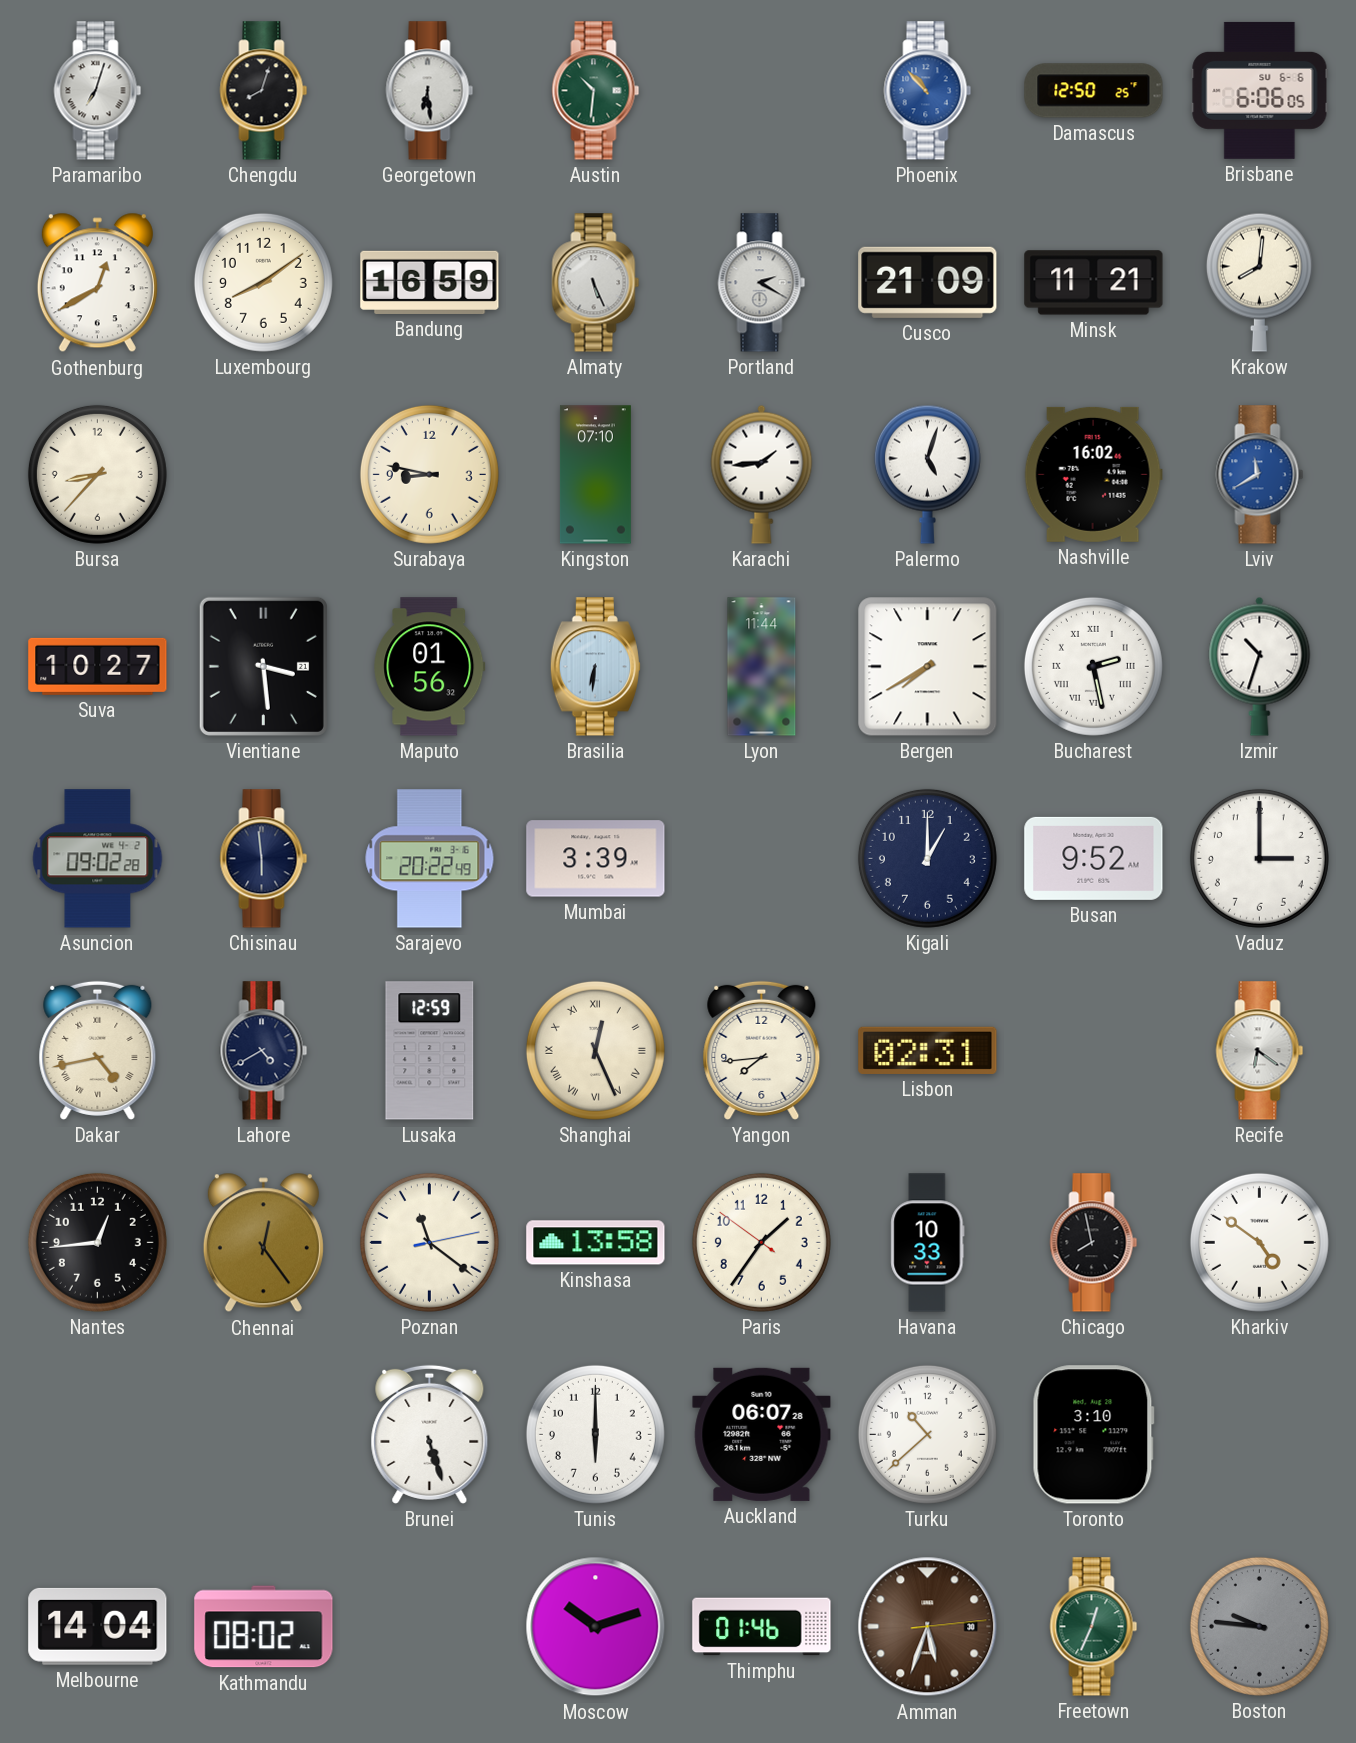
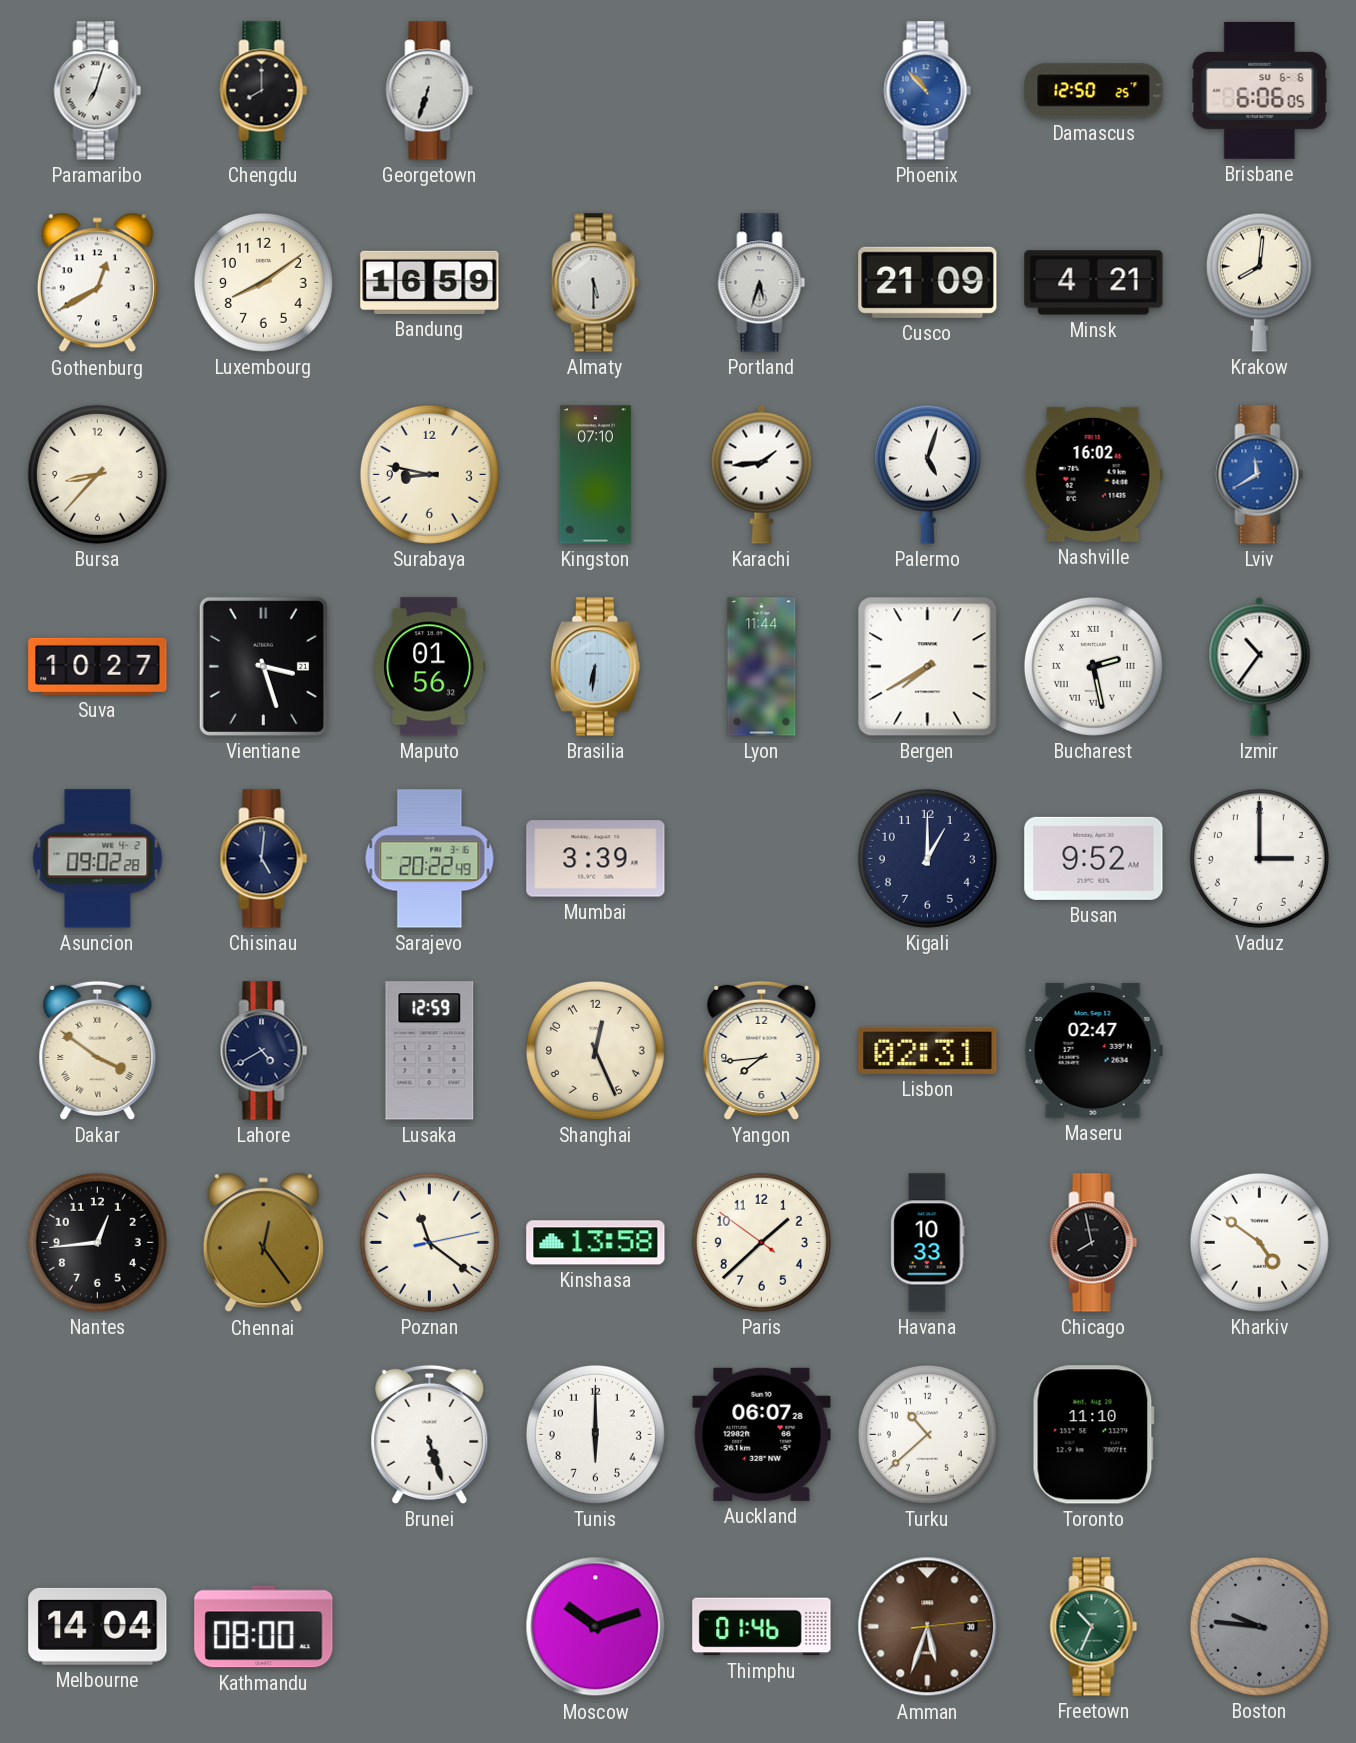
Chengdu: 8:03 -> 8:00 (264, 91)
Georgetown: 6:29 -> 6:33 (430, 91)
Austin: 10:31 -> none (596, 91)
Almaty: 5:26 -> 5:30 (596, 283)
Portland: 2:20 -> 5:33 (762, 283)
Minsk: 11:21 -> 4:21 (1094, 283)
Vientiane: 3:29 -> 3:27 (263, 666)
Izmir: 10:33 -> 10:36 (1260, 666)
Chisinau: 5:59 -> 5:01 (264, 859)
Dakar: 4:43 -> 3:51 (98, 1050)
Shanghai numerals: Roman -> Arabic (595, 1050)
Maseru: none -> 02:47 (1093, 1050)
Recife: 6:21 -> none (1260, 1051)
Paris: 1:35 -> 1:37 (761, 1242)
Toronto: 3:10 -> 11:10 (1093, 1435)
Kathmandu: 08:02 -> 08:00 (264, 1627)
Freetown: 12:34 -> 10:34 (1094, 1627)
